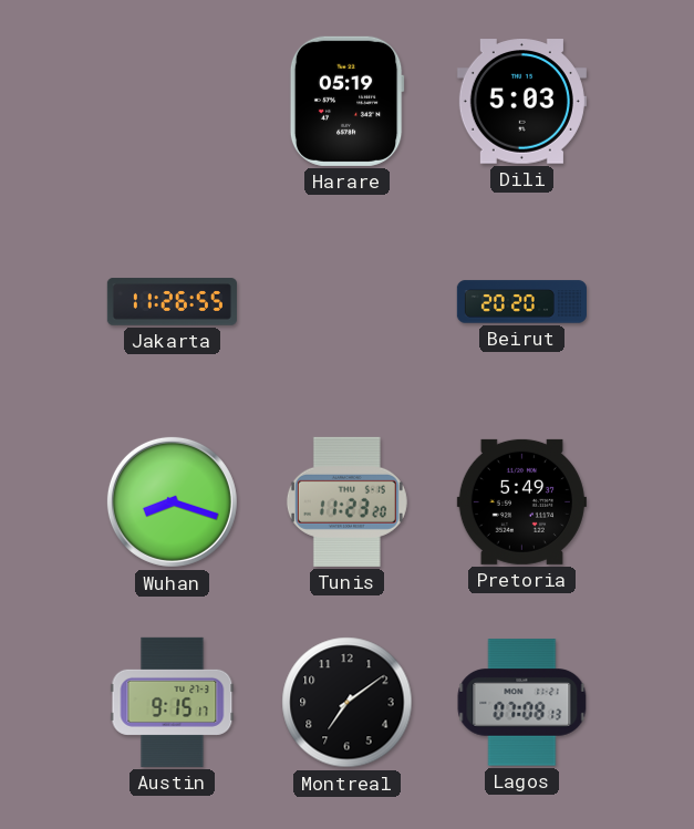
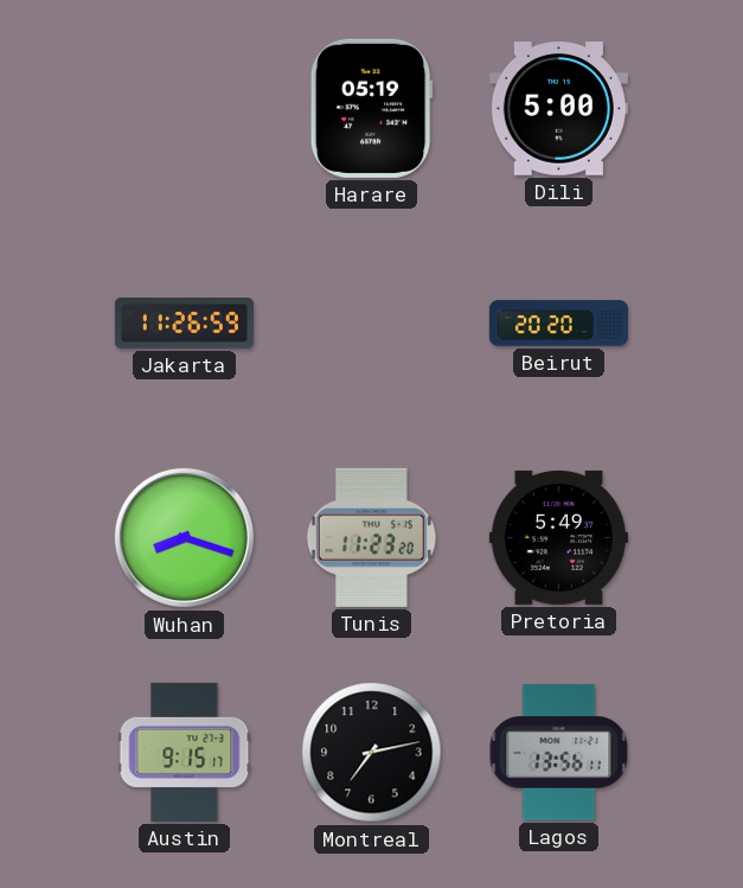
Dili: 5:03 -> 5:00 (558, 109)
Jakarta: 11:26:55 -> 11:26:59 (184, 324)
Montreal: 7:09 -> 7:13 (372, 753)
Lagos: 07:08 -> 13:56 (559, 753)
